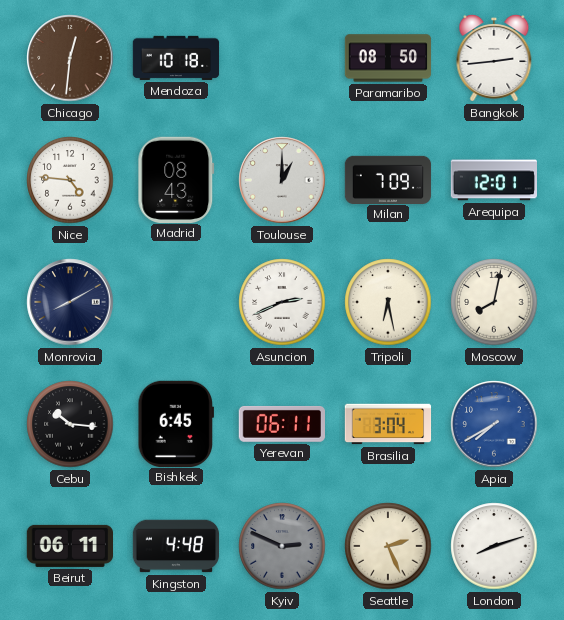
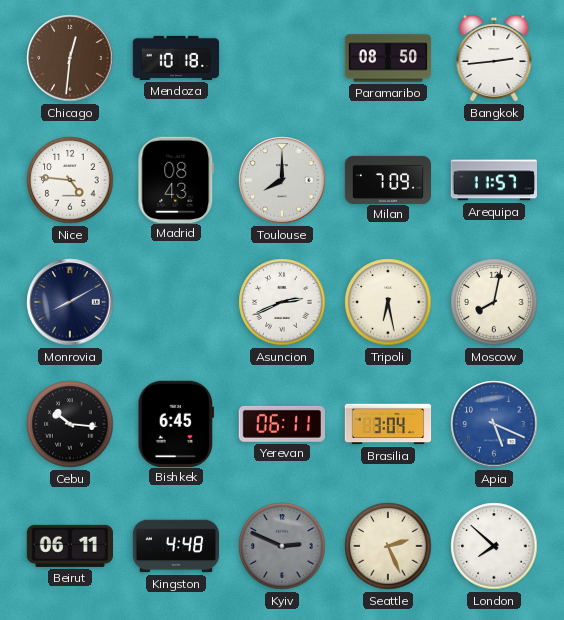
Toulouse: 1:00 -> 8:00 (282, 180)
Arequipa: 12:01 -> 11:57 (493, 180)
Apia: 7:40 -> 5:19 (494, 424)
London: 8:12 -> 7:52 (494, 546)
